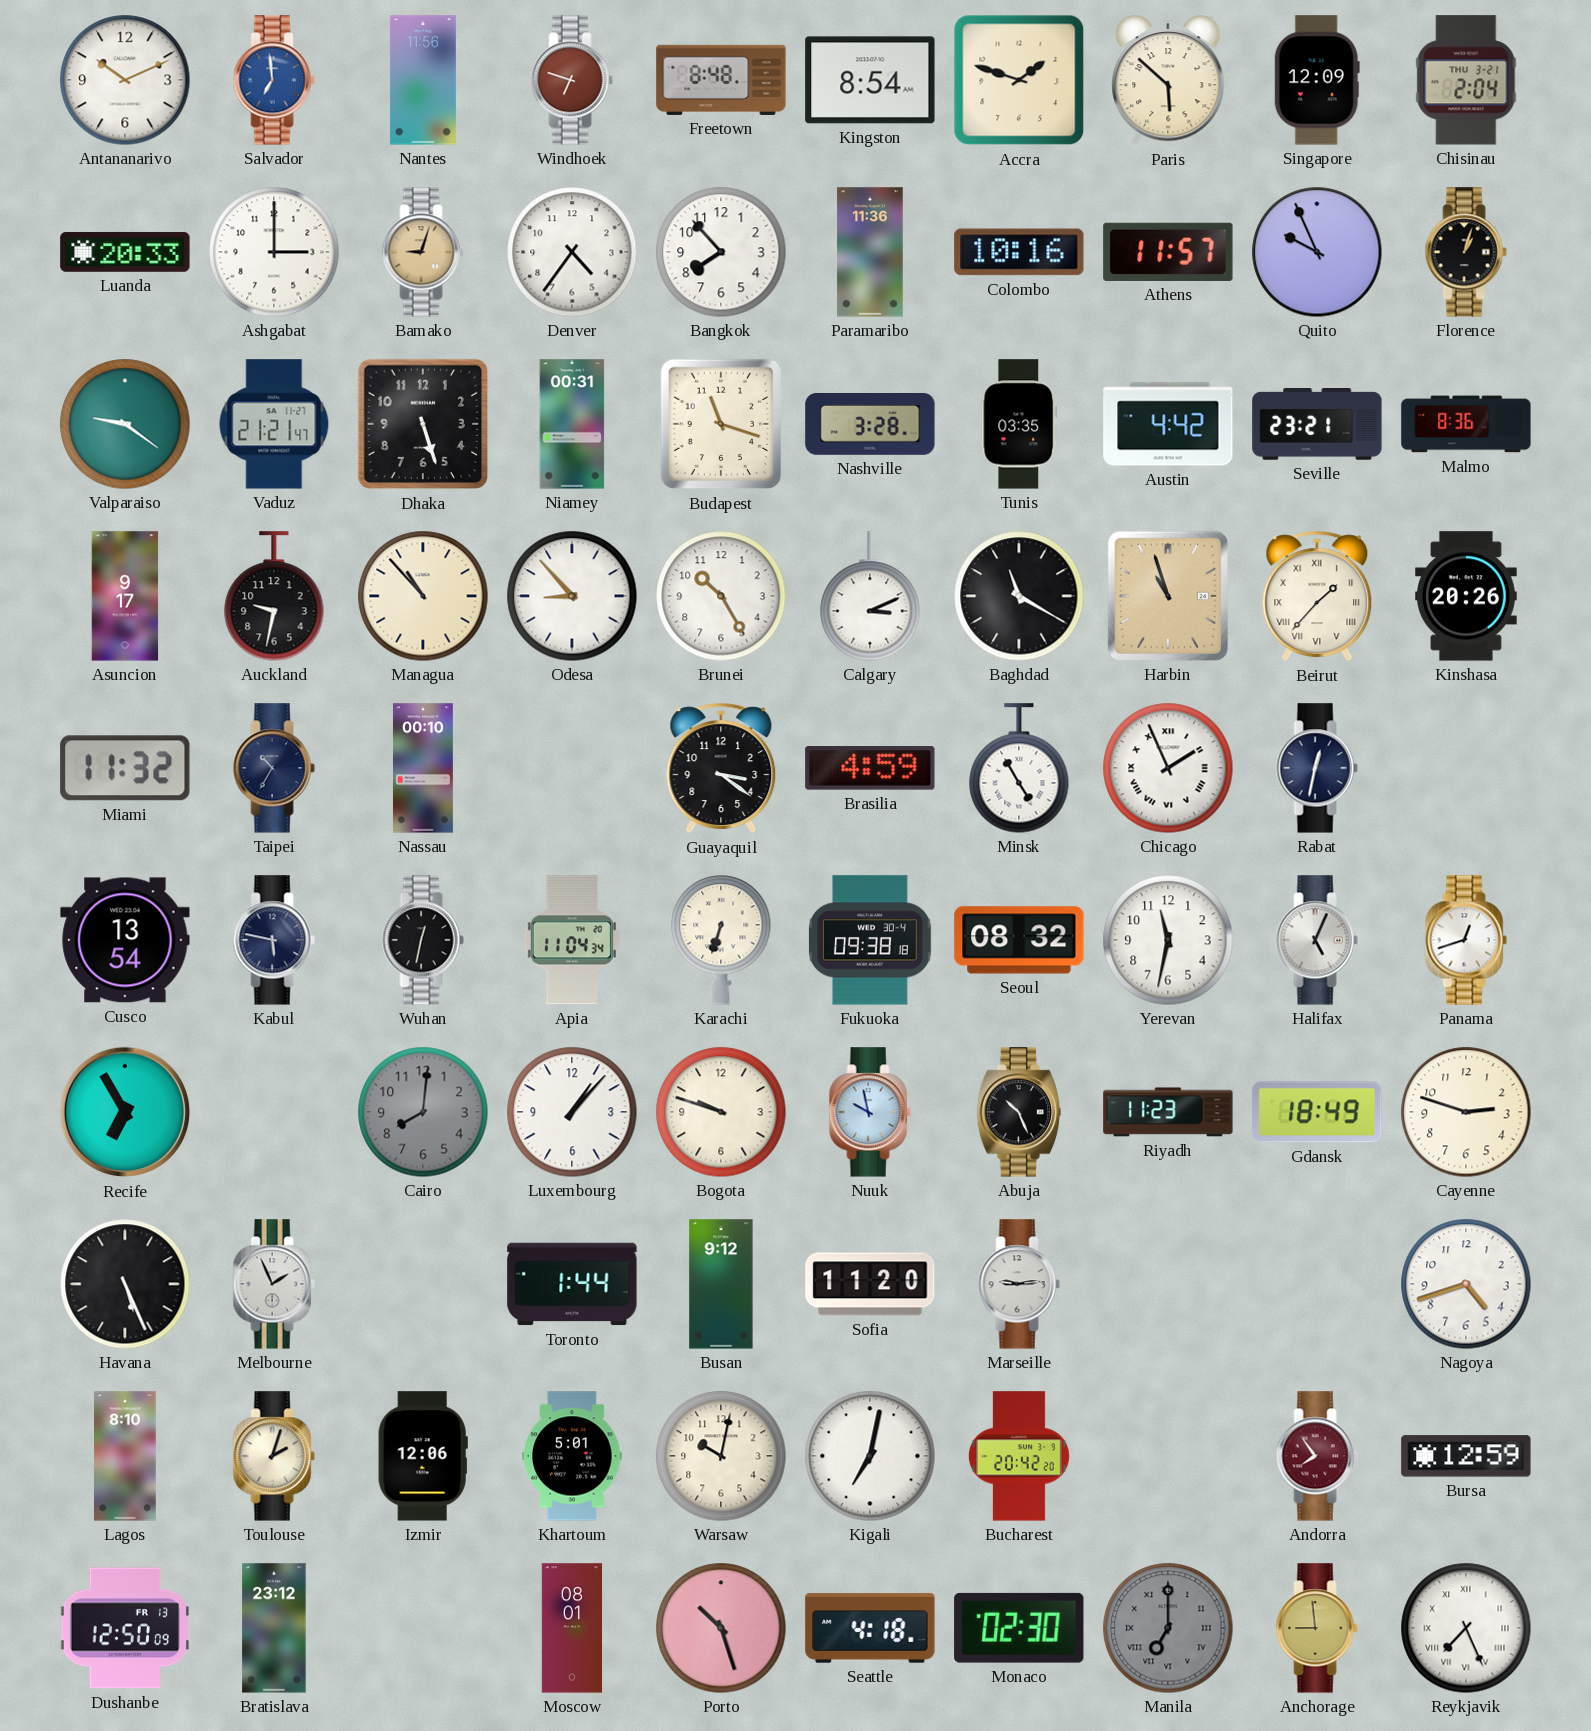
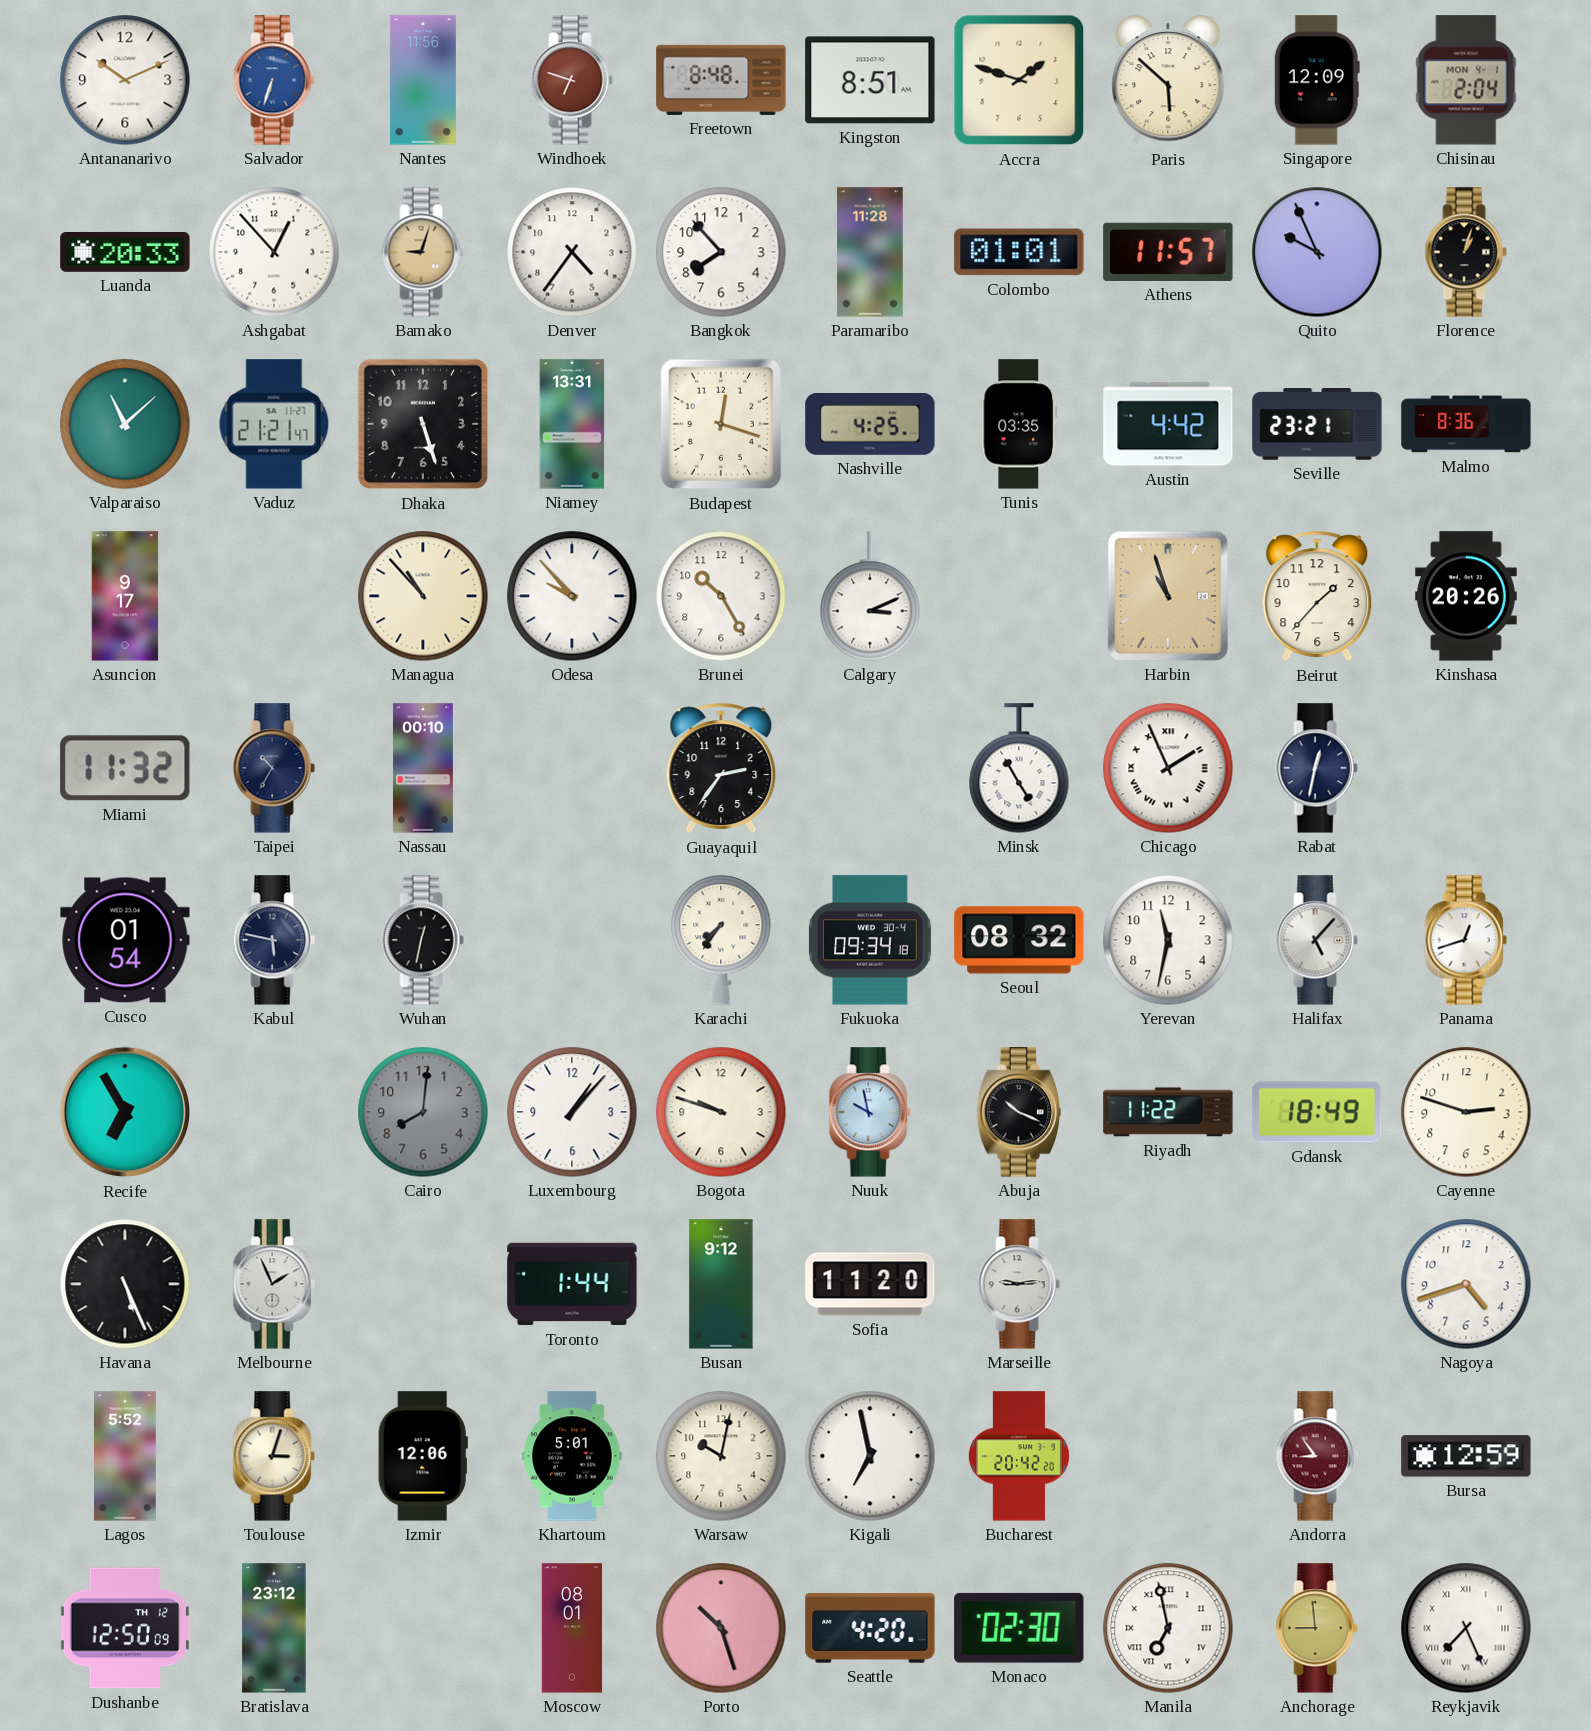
Salvador: 6:59 -> 6:33 (274, 80)
Kingston: 8:54 -> 8:51 (870, 80)
Chisinau date: THU 3-21 -> MON 4-1 (1466, 80)
Ashgabat: 3:00 -> 12:53 (274, 252)
Paramaribo: 11:36 -> 11:28 (870, 252)
Colombo: 10:16 -> 01:01 (1019, 252)
Valparaiso: 9:21 -> 11:08 (125, 424)
Niamey: 00:31 -> 13:31 (572, 424)
Budapest: 11:18 -> 12:18 (721, 424)
Nashville: 3:28 -> 4:25 (870, 425)
Auckland: 9:32 -> none (274, 596)
Odesa: 8:53 -> 9:53 (572, 596)
Baghdad: 11:20 -> none (1019, 596)
Beirut numerals: Roman -> Arabic (1317, 596)
Guayaquil: 3:21 -> 2:36 (721, 768)
Brasilia: 4:59 -> none (870, 768)
Cusco: 13:54 -> 01:54 (125, 940)
Apia: 11:04 -> none (572, 940)
Karachi: 6:33 -> 7:36 (721, 940)
Fukuoka: 09:38 -> 09:34 (871, 940)
Halifax: 5:04 -> 5:07 (1317, 940)
Abuja: 10:26 -> 10:19 (1018, 1112)
Riyadh: 11:23 -> 11:22 (1168, 1112)
Lagos: 8:10 -> 5:52 (125, 1456)
Toulouse: 2:03 -> 3:03 (274, 1456)
Kigali: 7:02 -> 6:58 (870, 1456)
Andorra: 7:54 -> 8:54 (1317, 1456)
Dushanbe date: FR 13 -> TH 12 (125, 1628)
Seattle: 4:18 -> 4:20 (870, 1628)
Manila: 7:00 -> 6:58 (1168, 1628)
Manila dial: grey -> white (1168, 1628)
